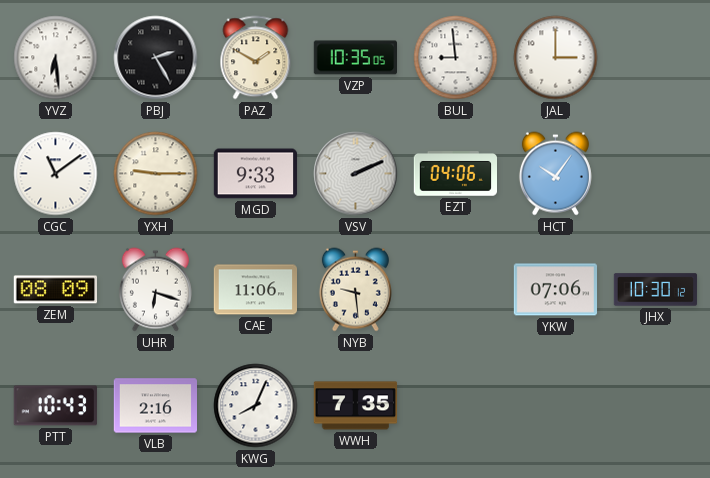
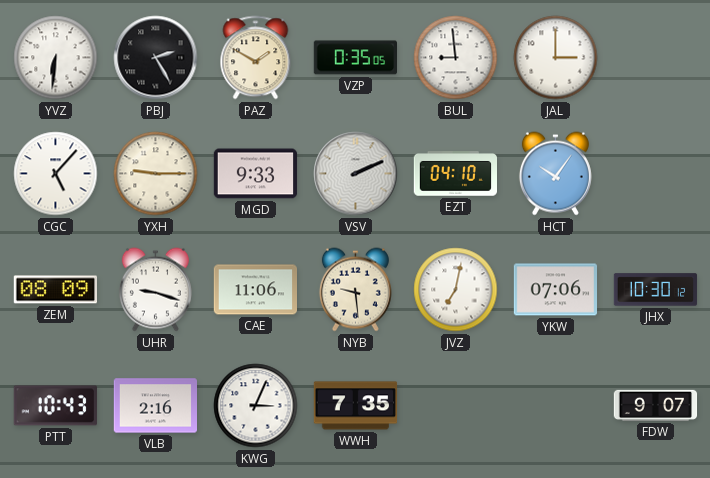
YVZ: 6:29 -> 6:31 (56, 58)
VZP: 10:35 -> 0:35 (355, 58)
CGC: 11:09 -> 5:07 (56, 174)
EZT: 04:06 -> 04:10 (455, 174)
UHR: 6:18 -> 9:18 (155, 290)
JVZ: none -> 7:02 (456, 290)
KWG: 8:04 -> 3:04 (256, 406)
FDW: none -> 9:07 (656, 405)
